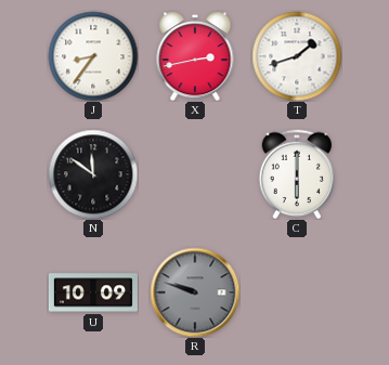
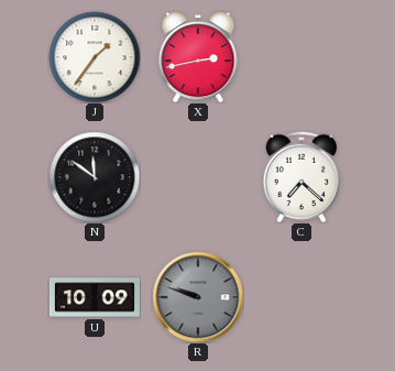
J: 8:36 -> 1:36 (95, 57)
T: 1:42 -> none (297, 56)
C: 6:00 -> 7:22 (301, 177)
